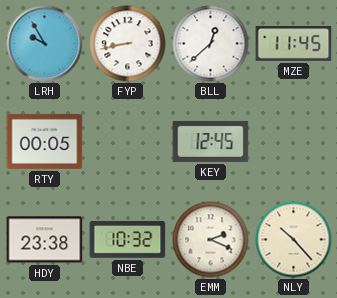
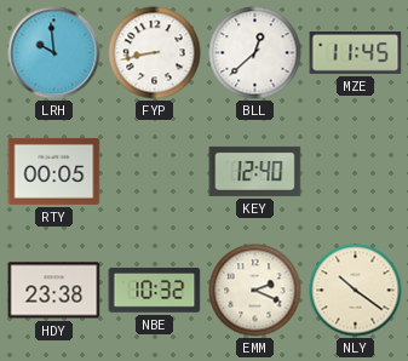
LRH: 9:55 -> 9:59 (54, 53)
KEY: 12:45 -> 12:40 (255, 171)
NLY: 10:23 -> 10:21 (356, 291)
